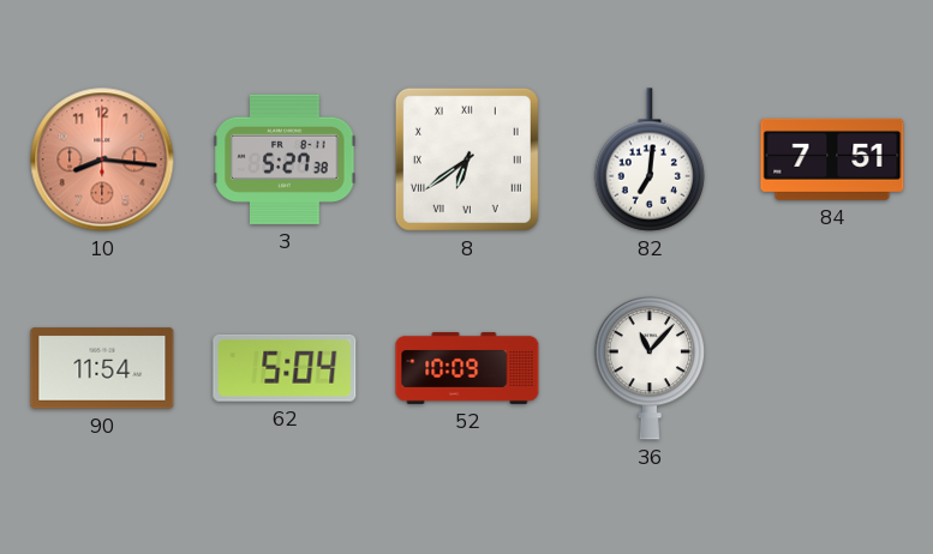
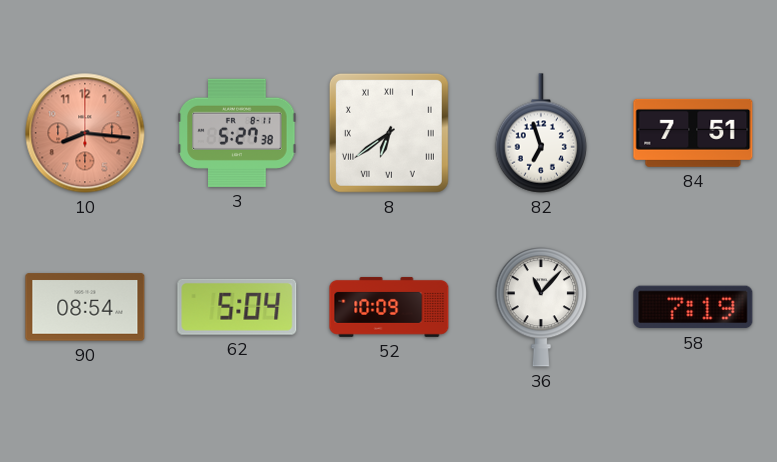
82: 7:01 -> 6:57 (541, 133)
90: 11:54 -> 08:54 (85, 307)
58: none -> 7:19 (693, 307)
